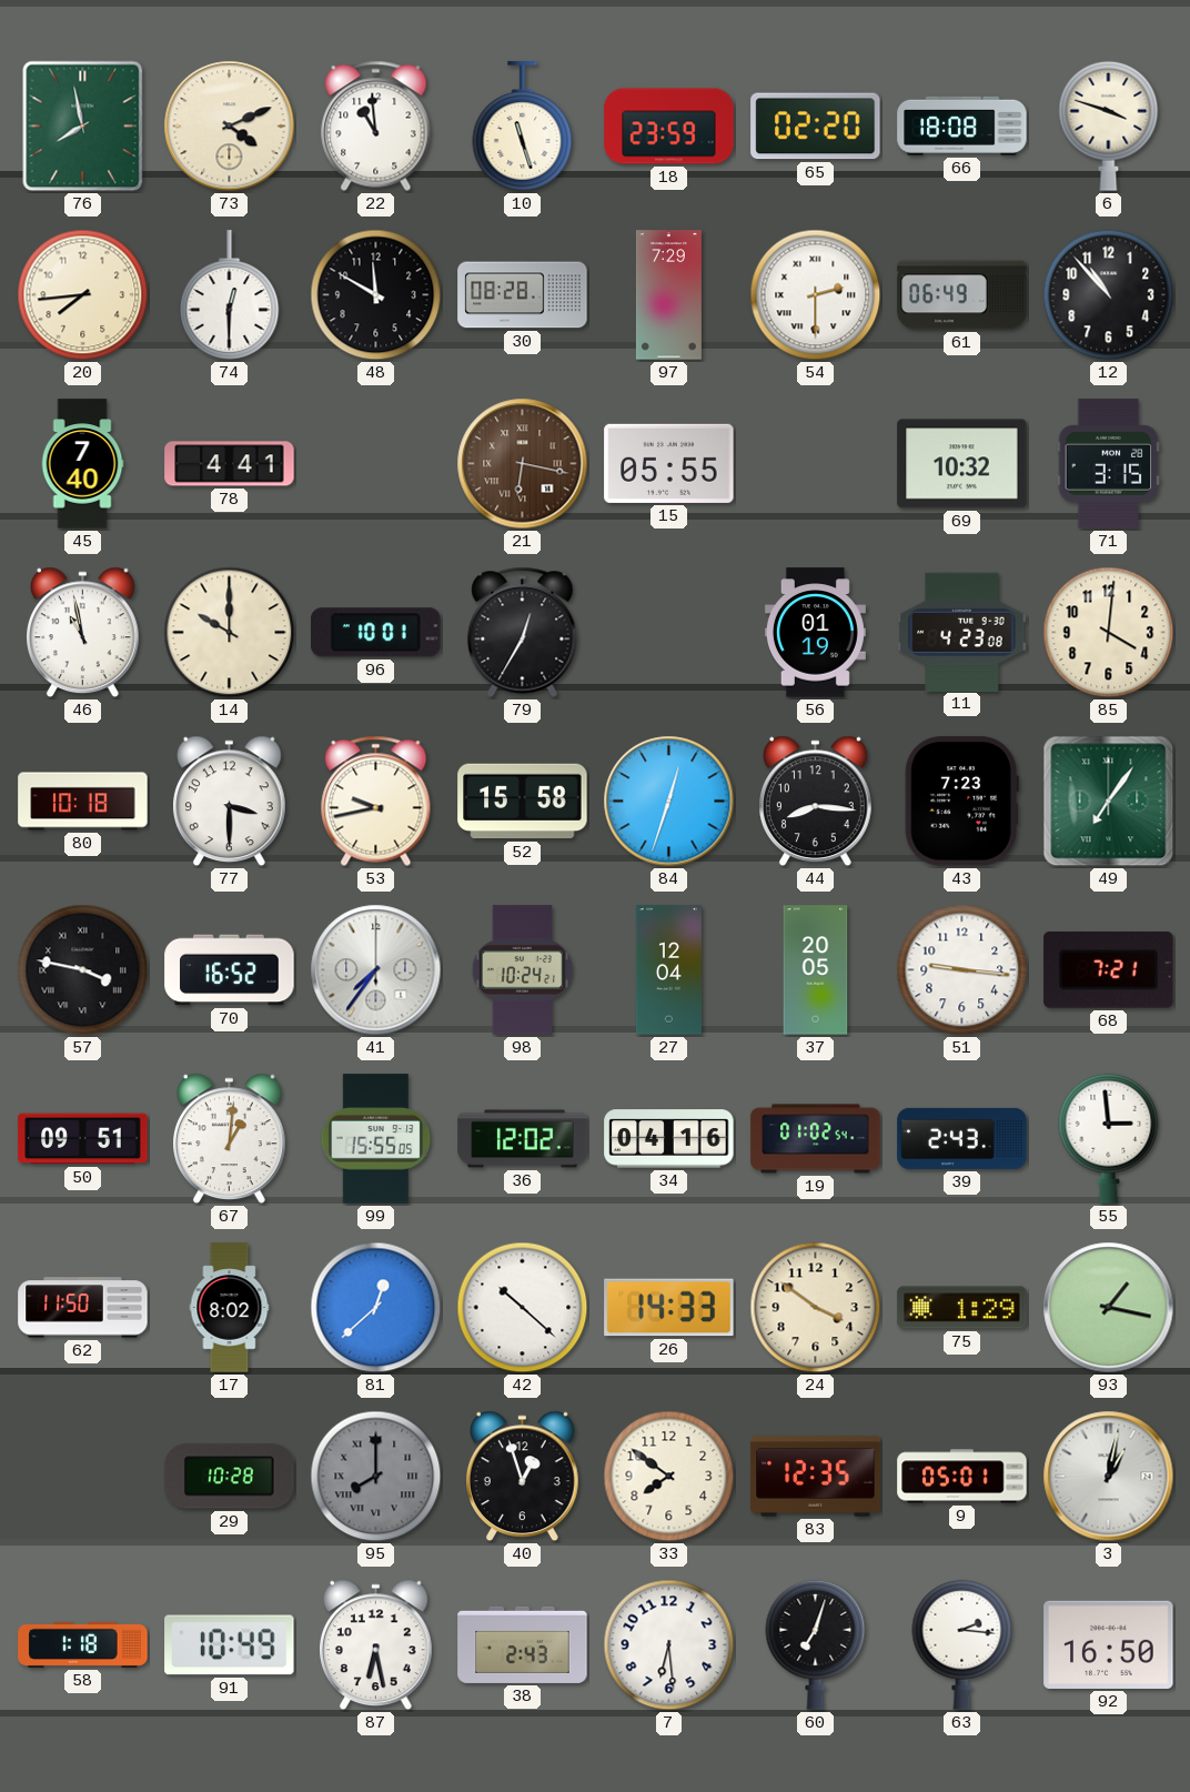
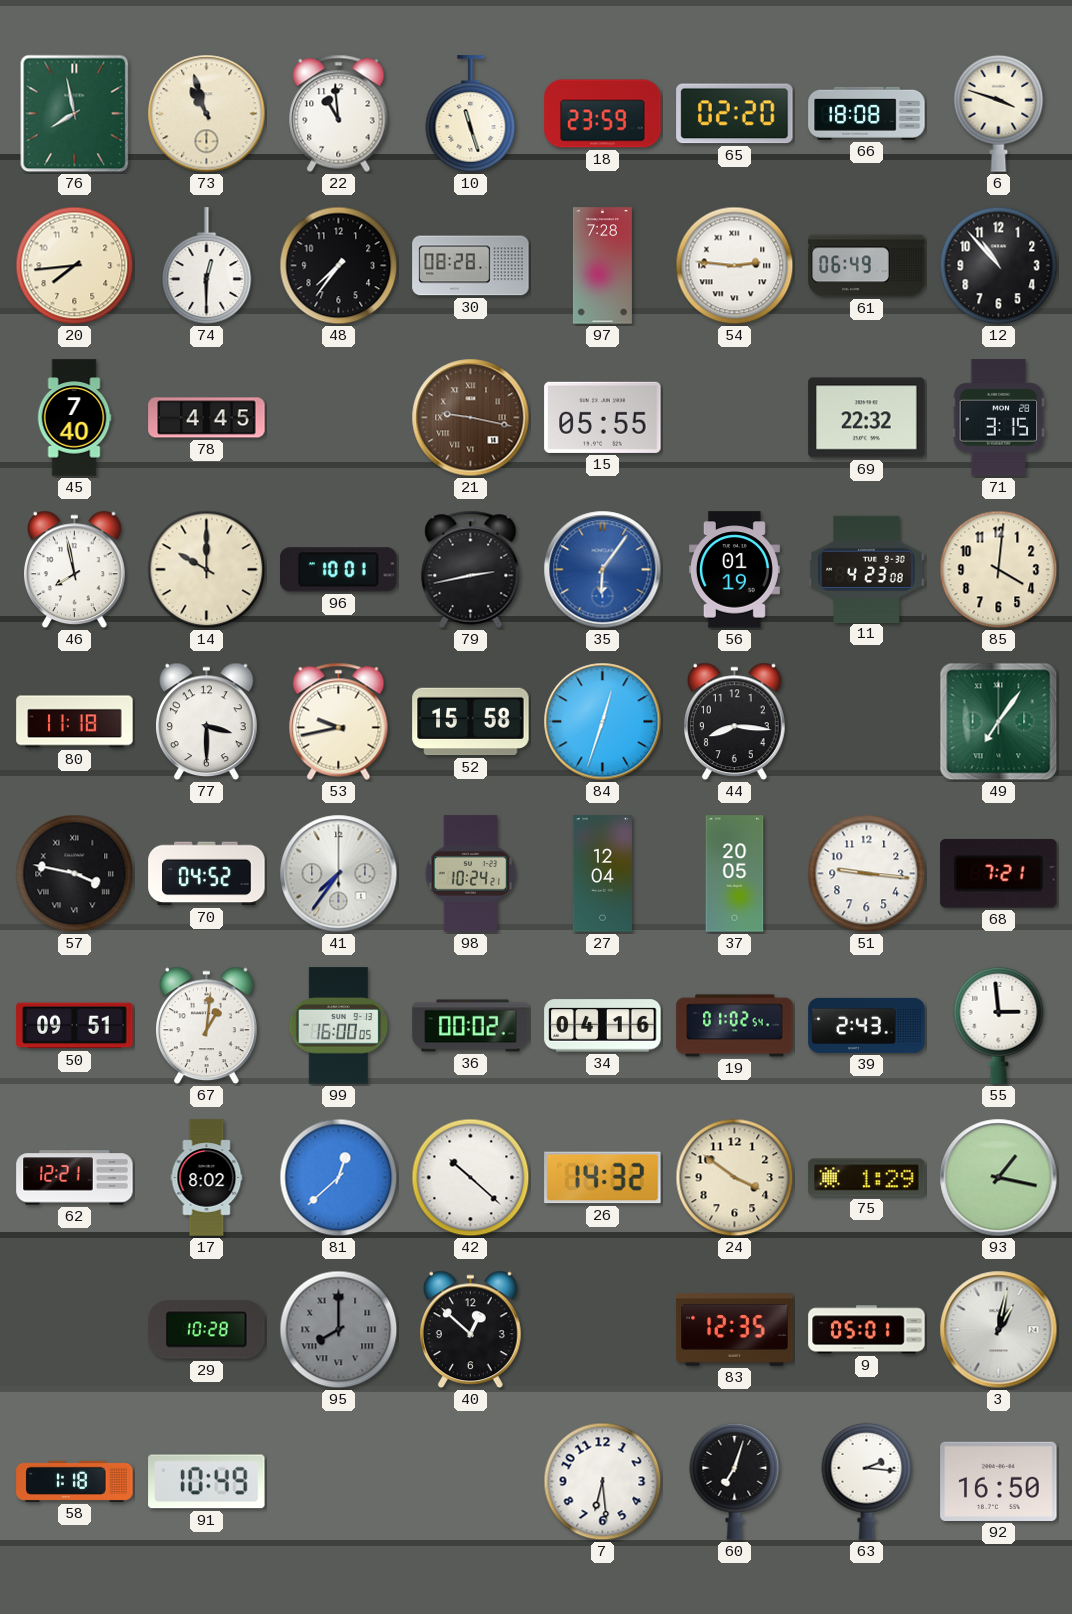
73: 4:11 -> 10:57 (207, 114)
48: 11:50 -> 7:36 (339, 266)
97: 7:29 -> 7:28 (602, 266)
54: 2:30 -> 2:46 (735, 266)
78: 4:41 -> 4:45 (207, 418)
21: 6:17 -> 9:17 (471, 418)
69: 10:32 -> 22:32 (867, 418)
46: 10:58 -> 7:58 (75, 570)
79: 12:35 -> 2:43 (471, 569)
35: none -> 6:06 (603, 570)
80: 10:18 -> 11:18 (75, 722)
43: 7:23 -> none (961, 802)
70: 16:52 -> 04:52 (207, 874)
99: 15:55 -> 16:00 (339, 1026)
36: 12:02 -> 00:02 (471, 1026)
62: 11:50 -> 12:21 (75, 1178)
26: 14:33 -> 14:32 (603, 1178)
40: 12:57 -> 12:52 (471, 1330)
33: 7:51 -> none (669, 1477)
87: 6:28 -> none (376, 1645)
38: 2:43 -> none (523, 1644)
